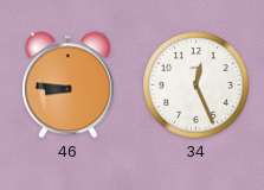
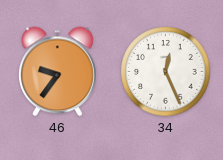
46: 8:46 -> 9:36 (58, 72)
